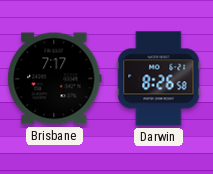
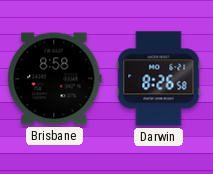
Brisbane: 7:17 -> 8:58 (55, 79)
